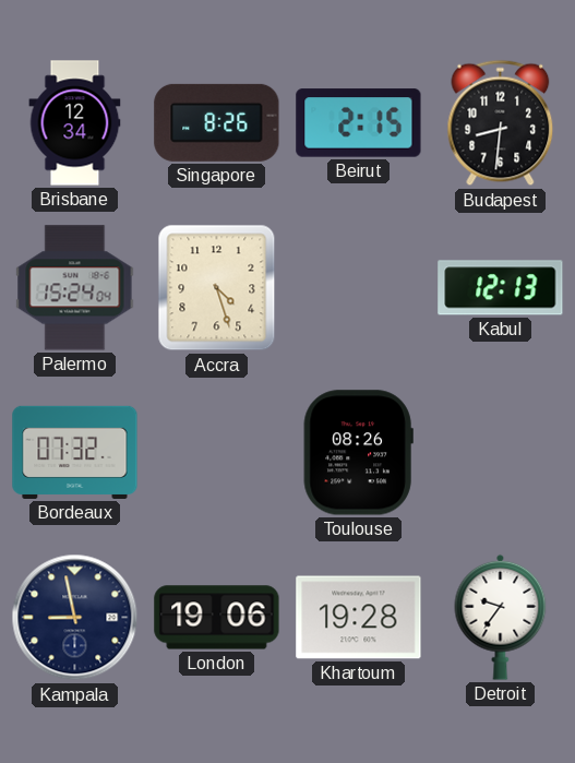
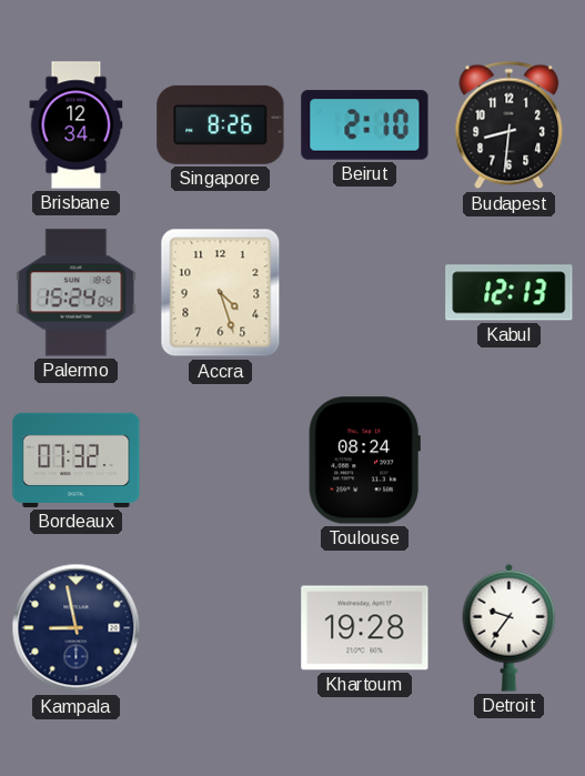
Beirut: 2:15 -> 2:10 (365, 125)
Toulouse: 08:26 -> 08:24 (364, 461)
London: 19:06 -> none (217, 618)
